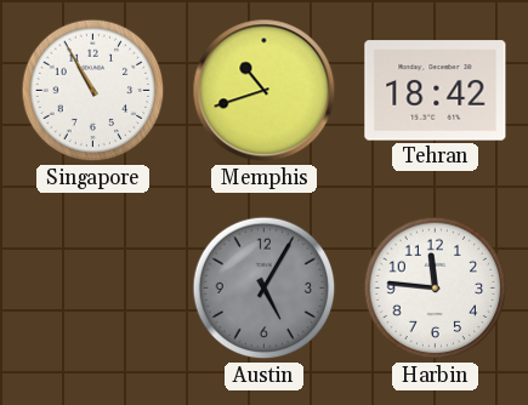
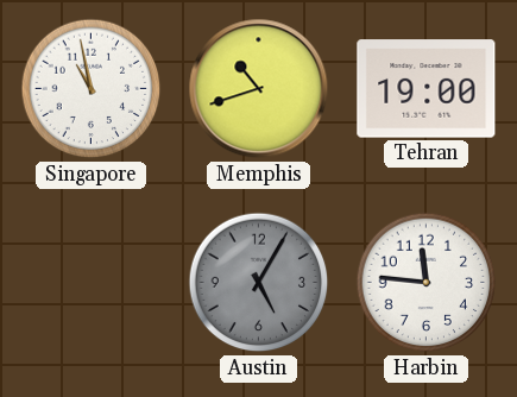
Singapore: 10:55 -> 10:58 (92, 89)
Tehran: 18:42 -> 19:00 (427, 89)
